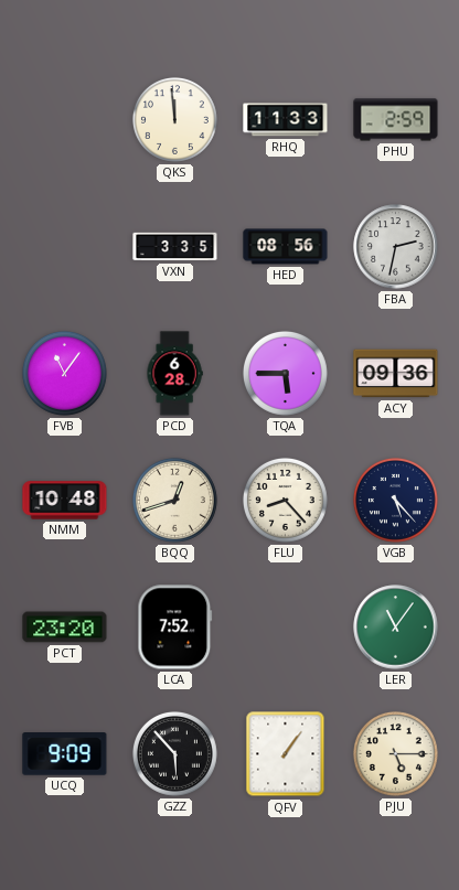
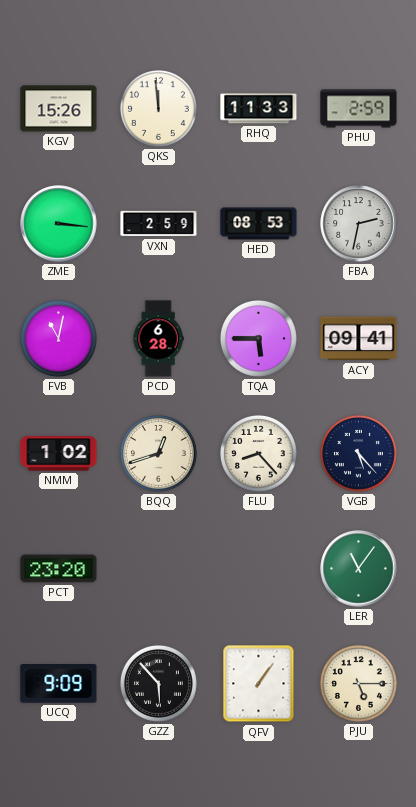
KGV: none -> 15:26 (59, 109)
ZME: none -> 3:16 (59, 224)
VXN: 3:35 -> 2:59 (159, 224)
HED: 08:56 -> 08:53 (259, 224)
FVB: 11:06 -> 11:02 (58, 338)
ACY: 09:36 -> 09:41 (359, 339)
NMM: 10:48 -> 1:02 (59, 454)
LCA: 7:52 -> none (175, 628)
